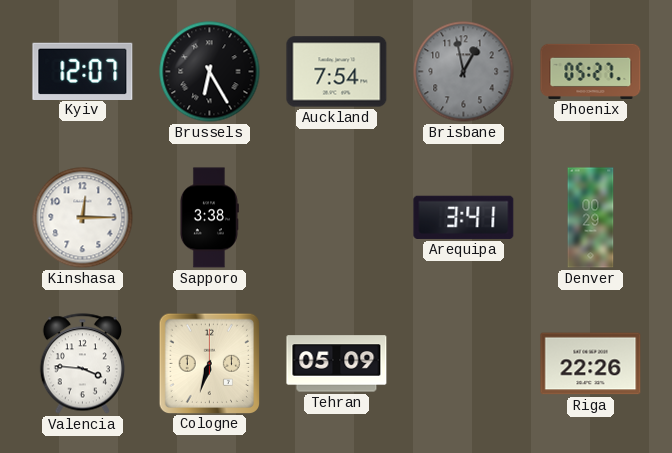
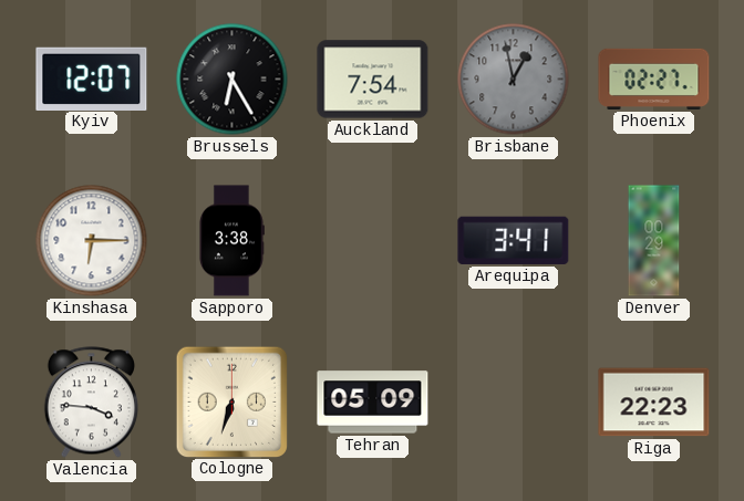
Phoenix: 05:27 -> 02:27 (654, 79)
Kinshasa: 12:15 -> 6:15 (92, 241)
Riga: 22:26 -> 22:23 (654, 403)
